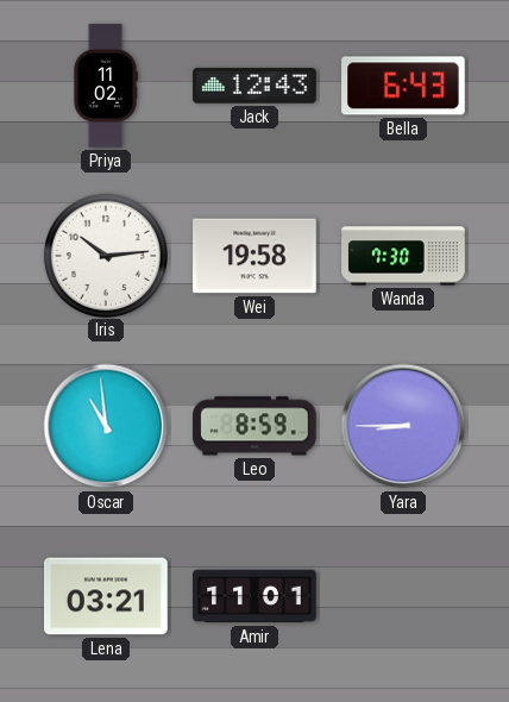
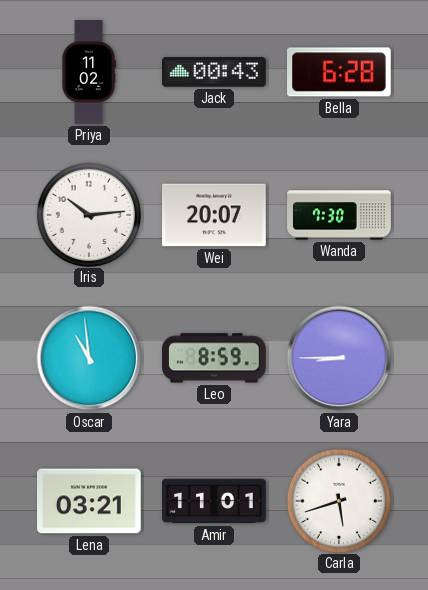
Jack: 12:43 -> 00:43 (214, 72)
Bella: 6:43 -> 6:28 (340, 72)
Wei: 19:58 -> 20:07 (215, 215)
Carla: none -> 5:42 (338, 500)
